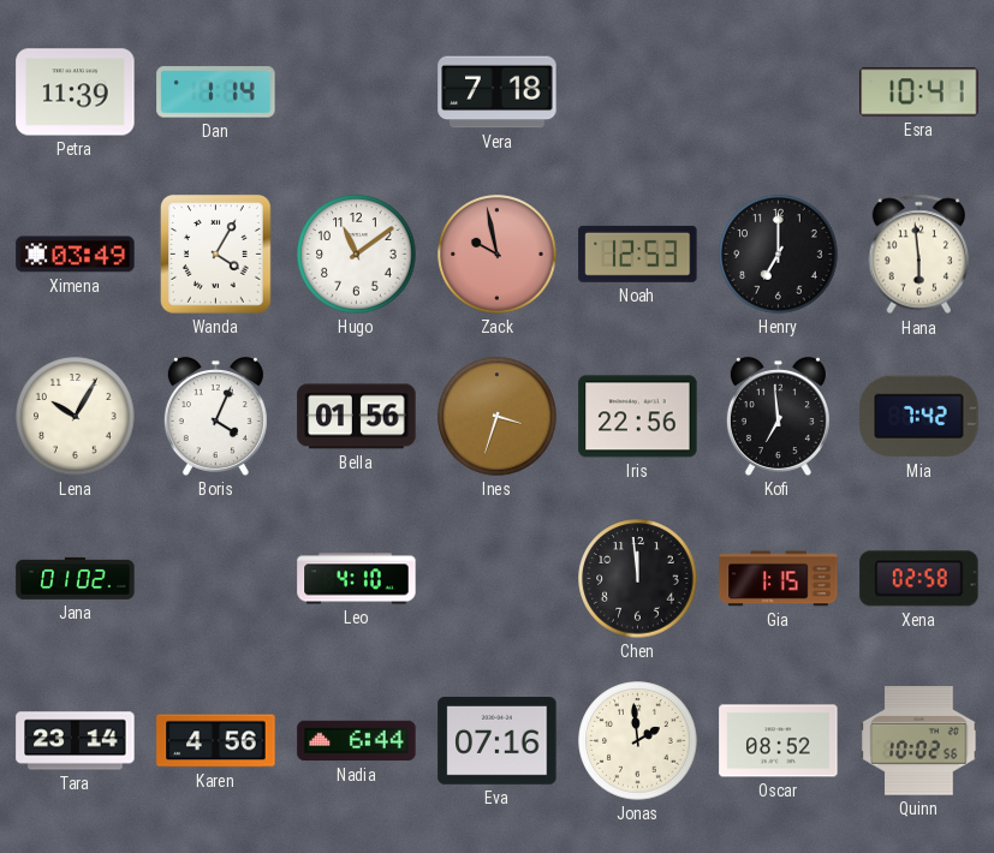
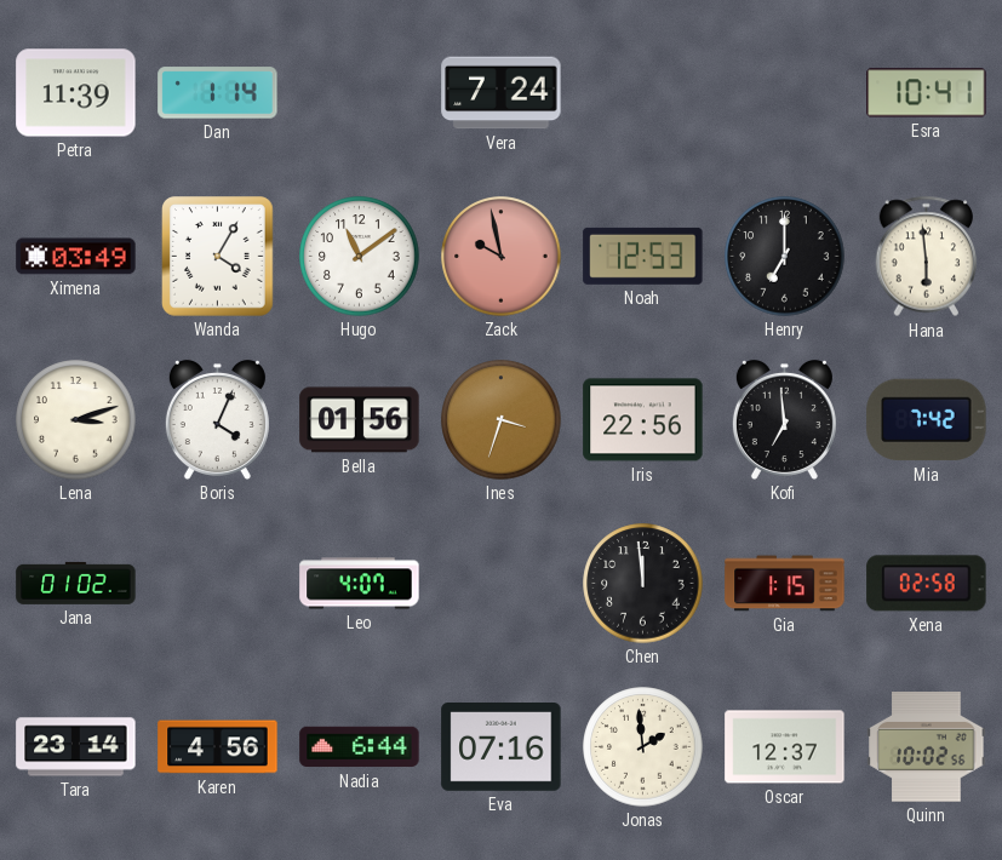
Vera: 7:18 -> 7:24 (502, 93)
Lena: 10:05 -> 3:12 (76, 420)
Leo: 4:10 -> 4:07 (360, 584)
Oscar: 08:52 -> 12:37 (785, 747)
